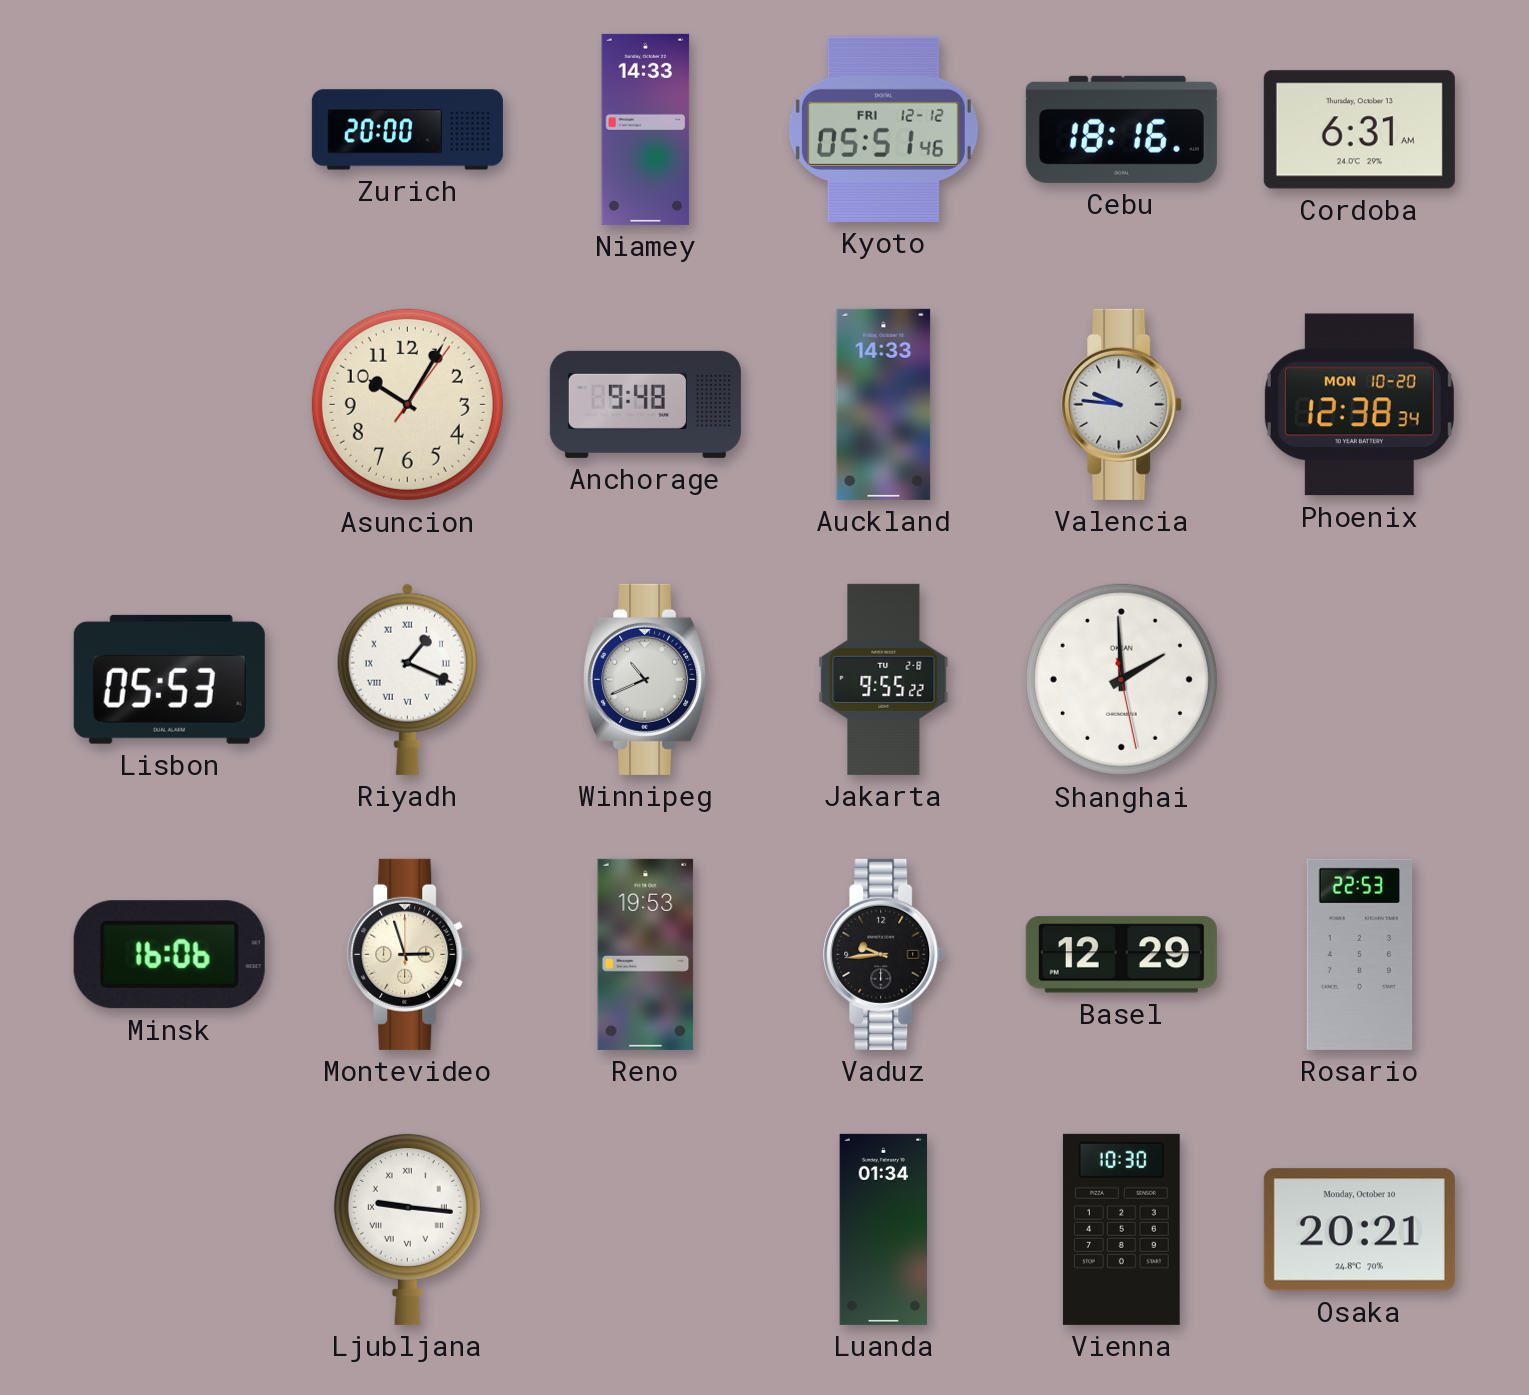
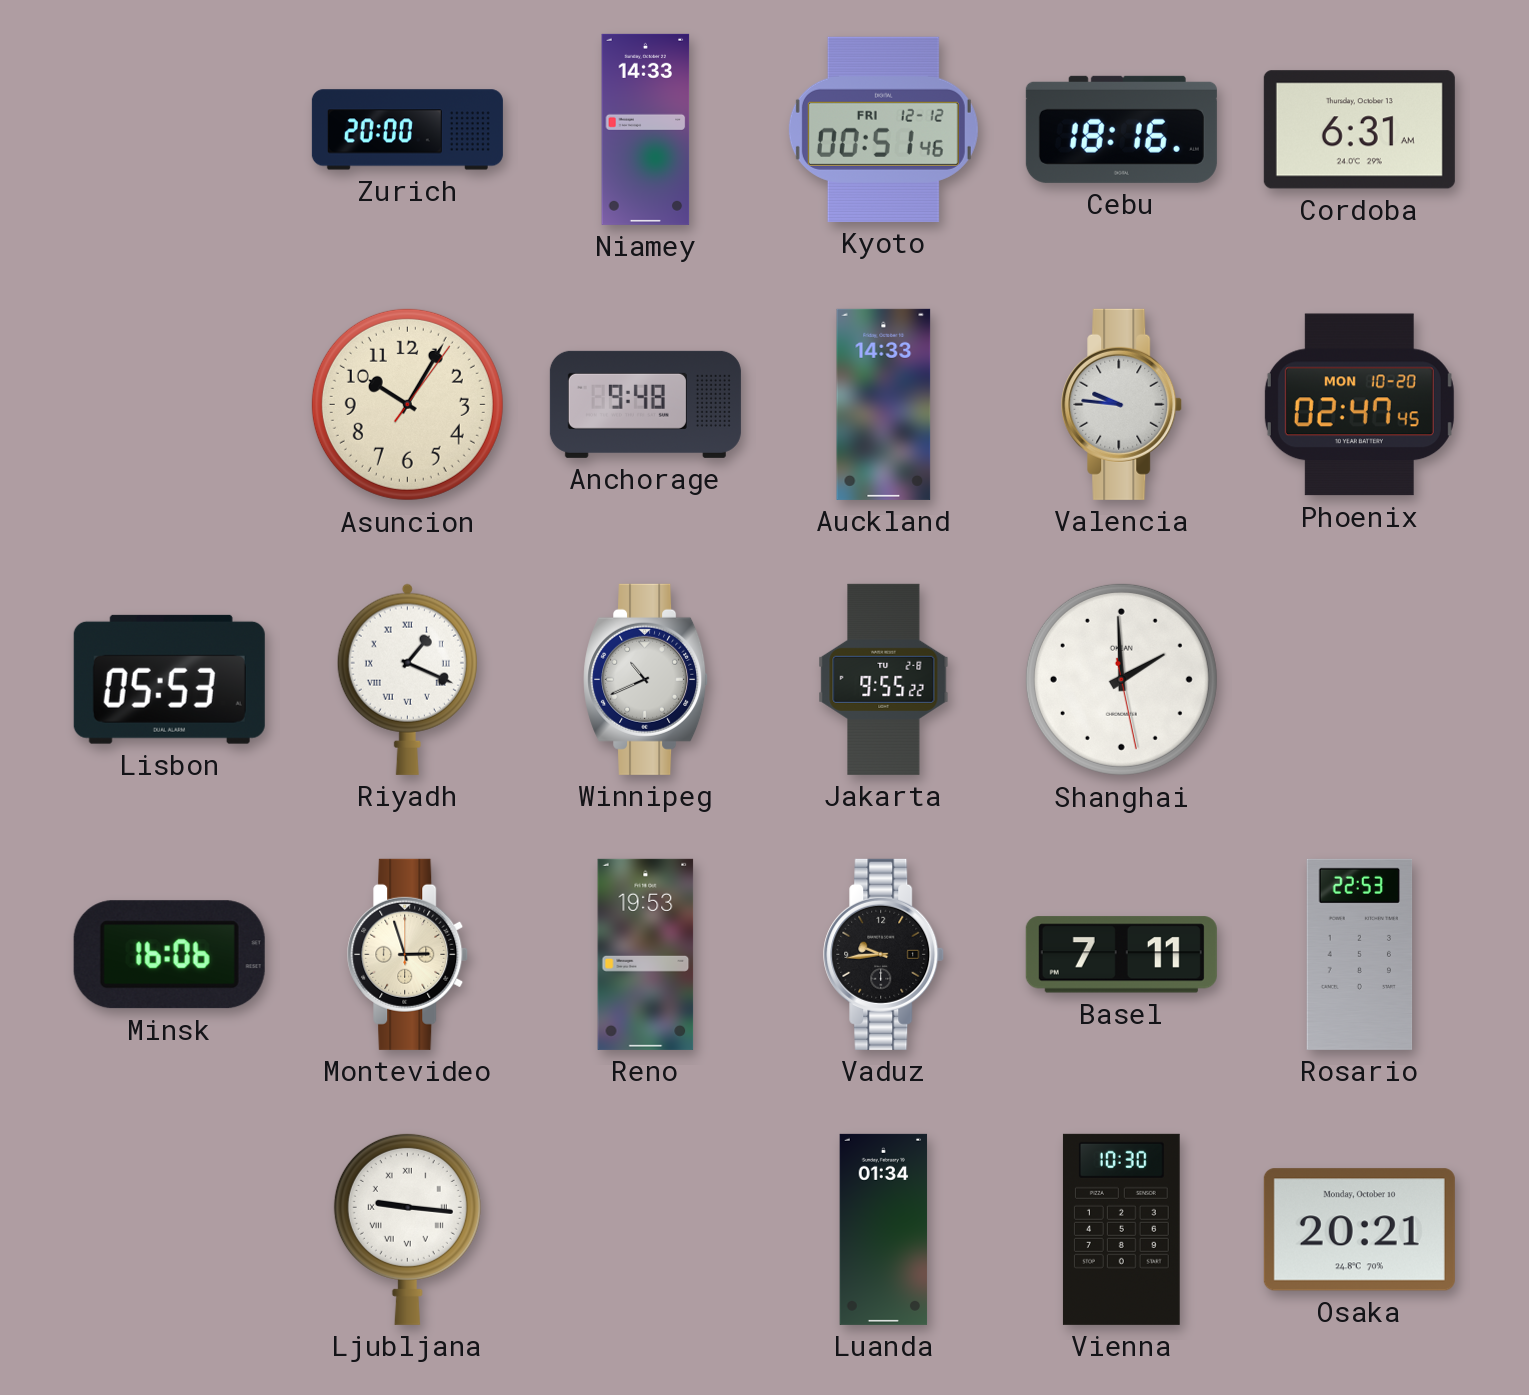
Kyoto: 05:51 -> 00:51 (883, 129)
Phoenix: 12:38 -> 02:47 (1359, 405)
Basel: 12:29 -> 7:11 (1121, 955)
